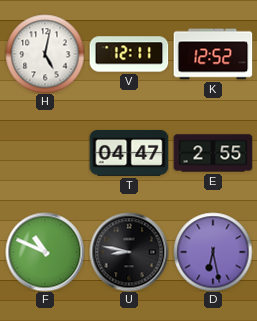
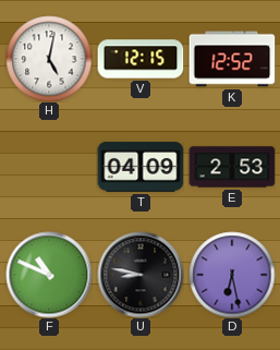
V: 12:11 -> 12:15 (141, 59)
T: 04:47 -> 04:09 (141, 167)
E: 2:55 -> 2:53 (232, 167)
